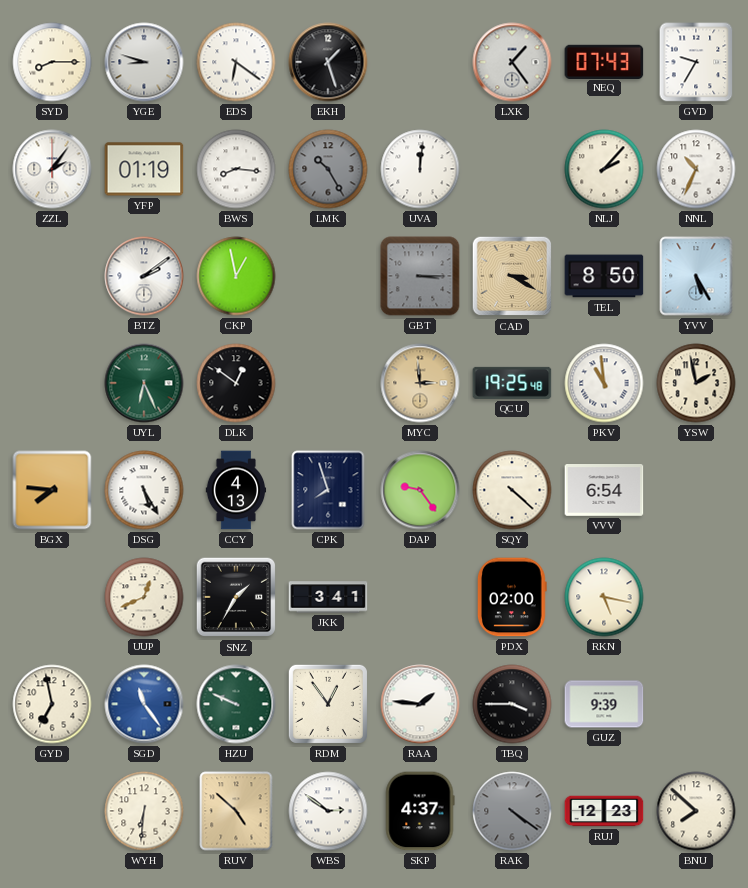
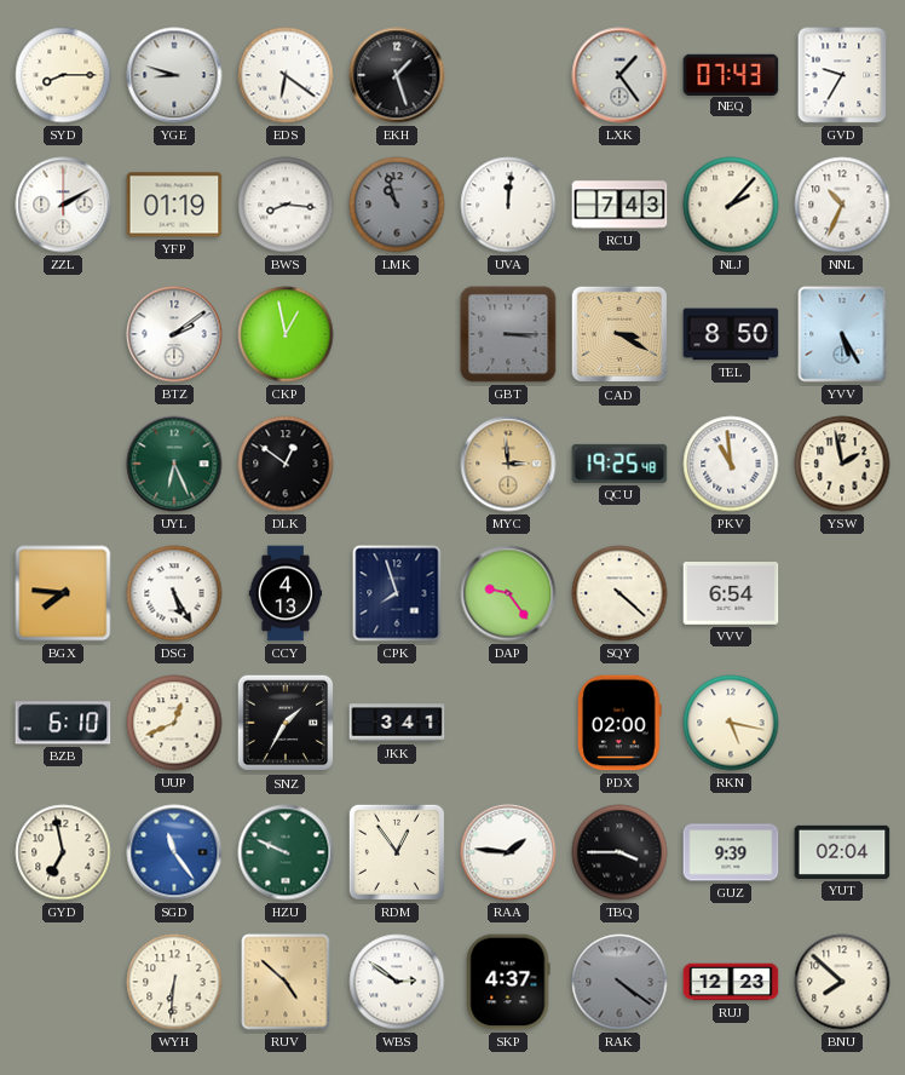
ZZL: 2:06 -> 2:10 (63, 205)
LMK: 10:25 -> 10:57 (397, 205)
RCU: none -> 7:43 (619, 205)
BZB: none -> 6:10 (63, 723)
YUT: none -> 02:04 (842, 852)
